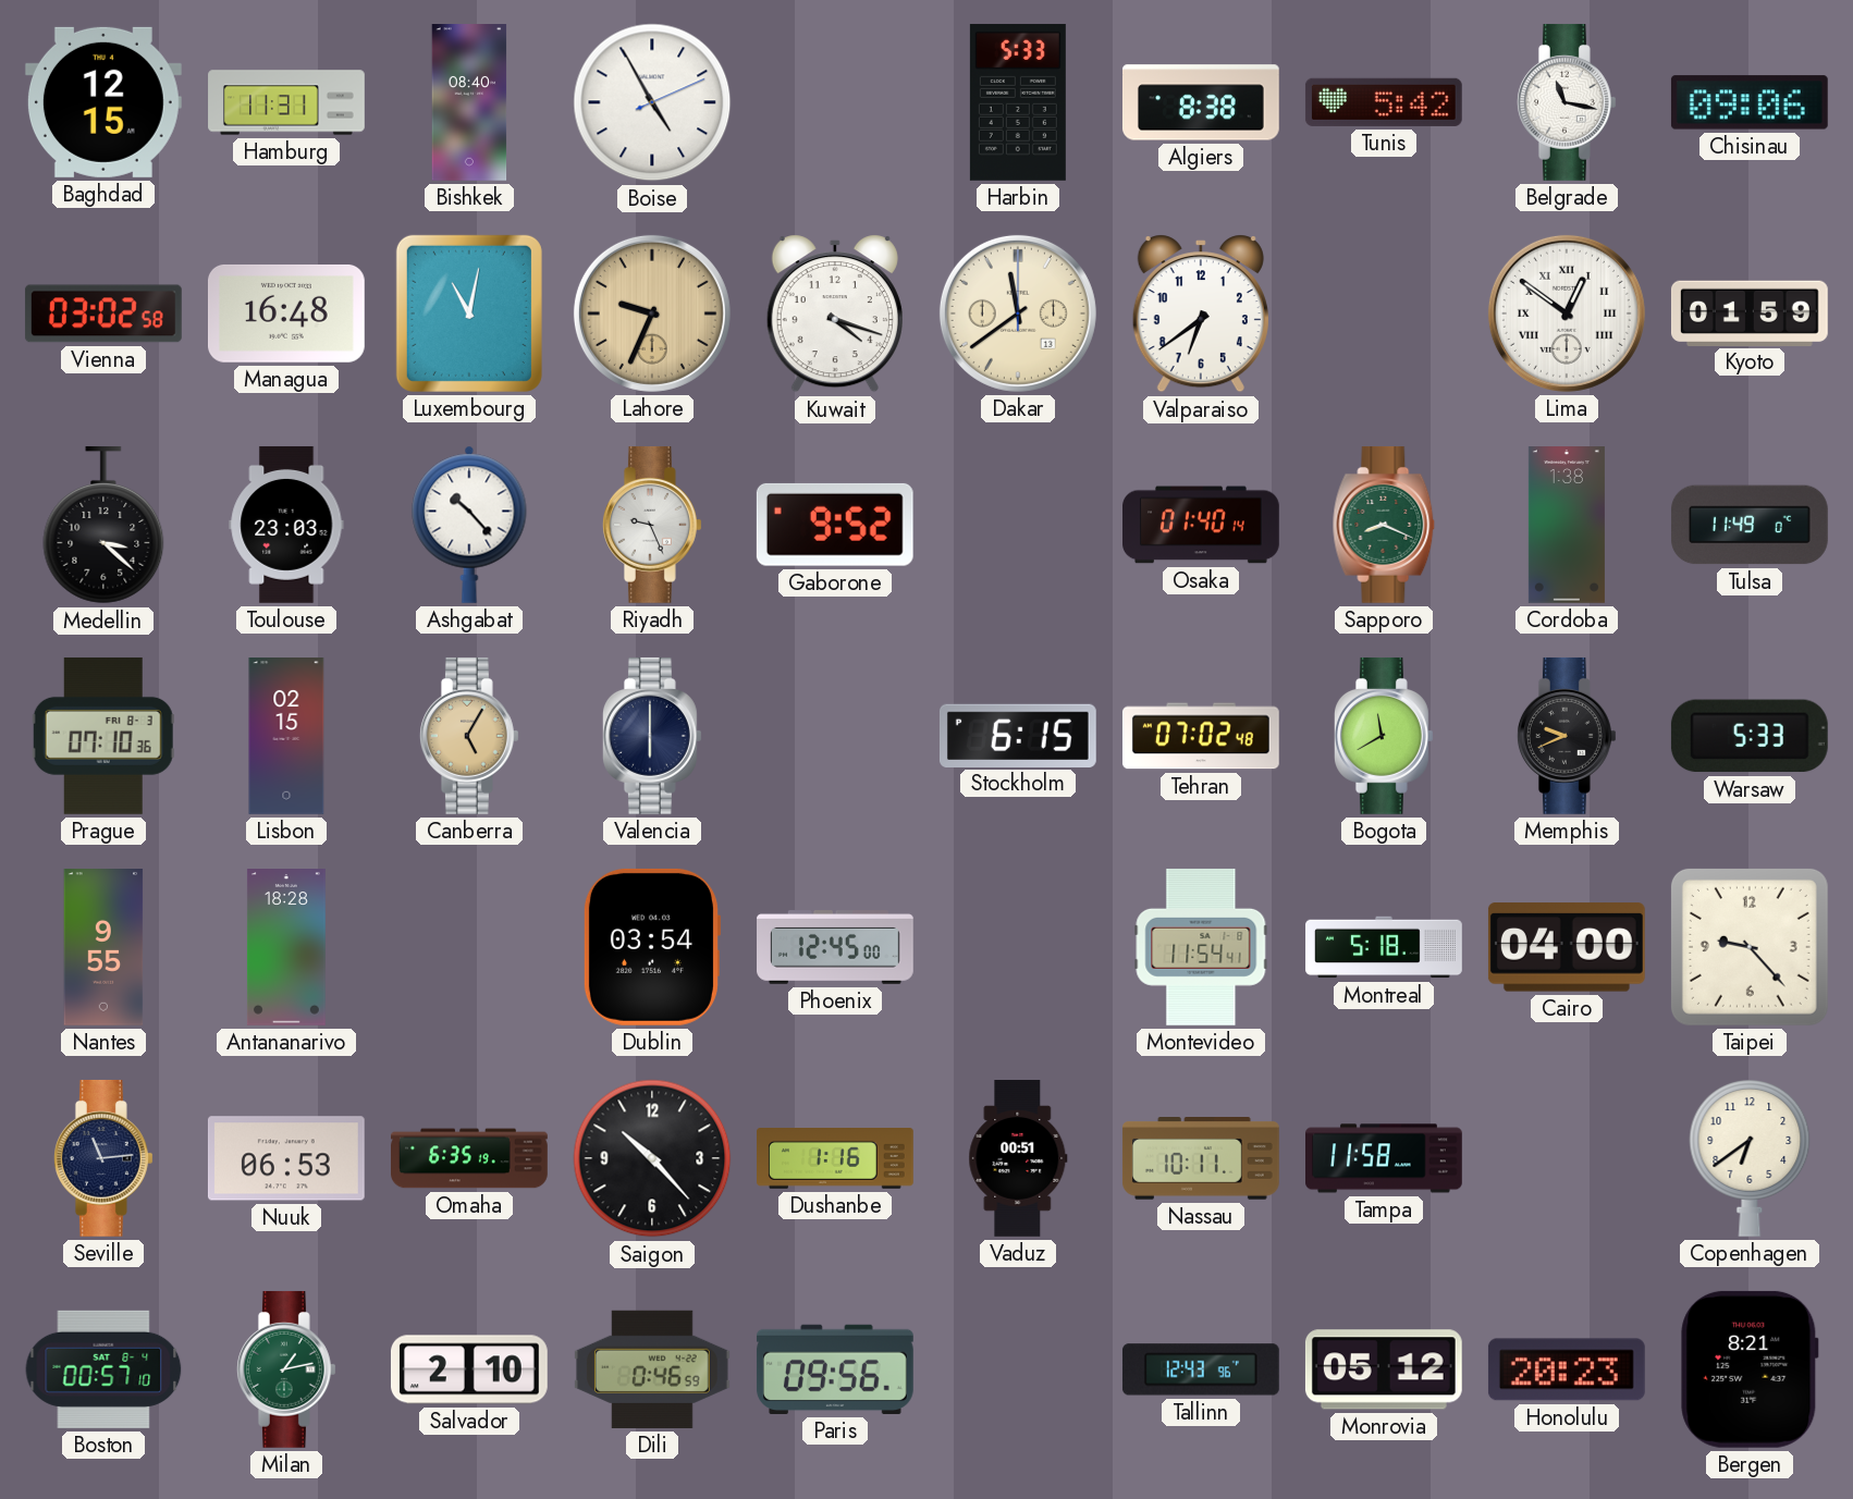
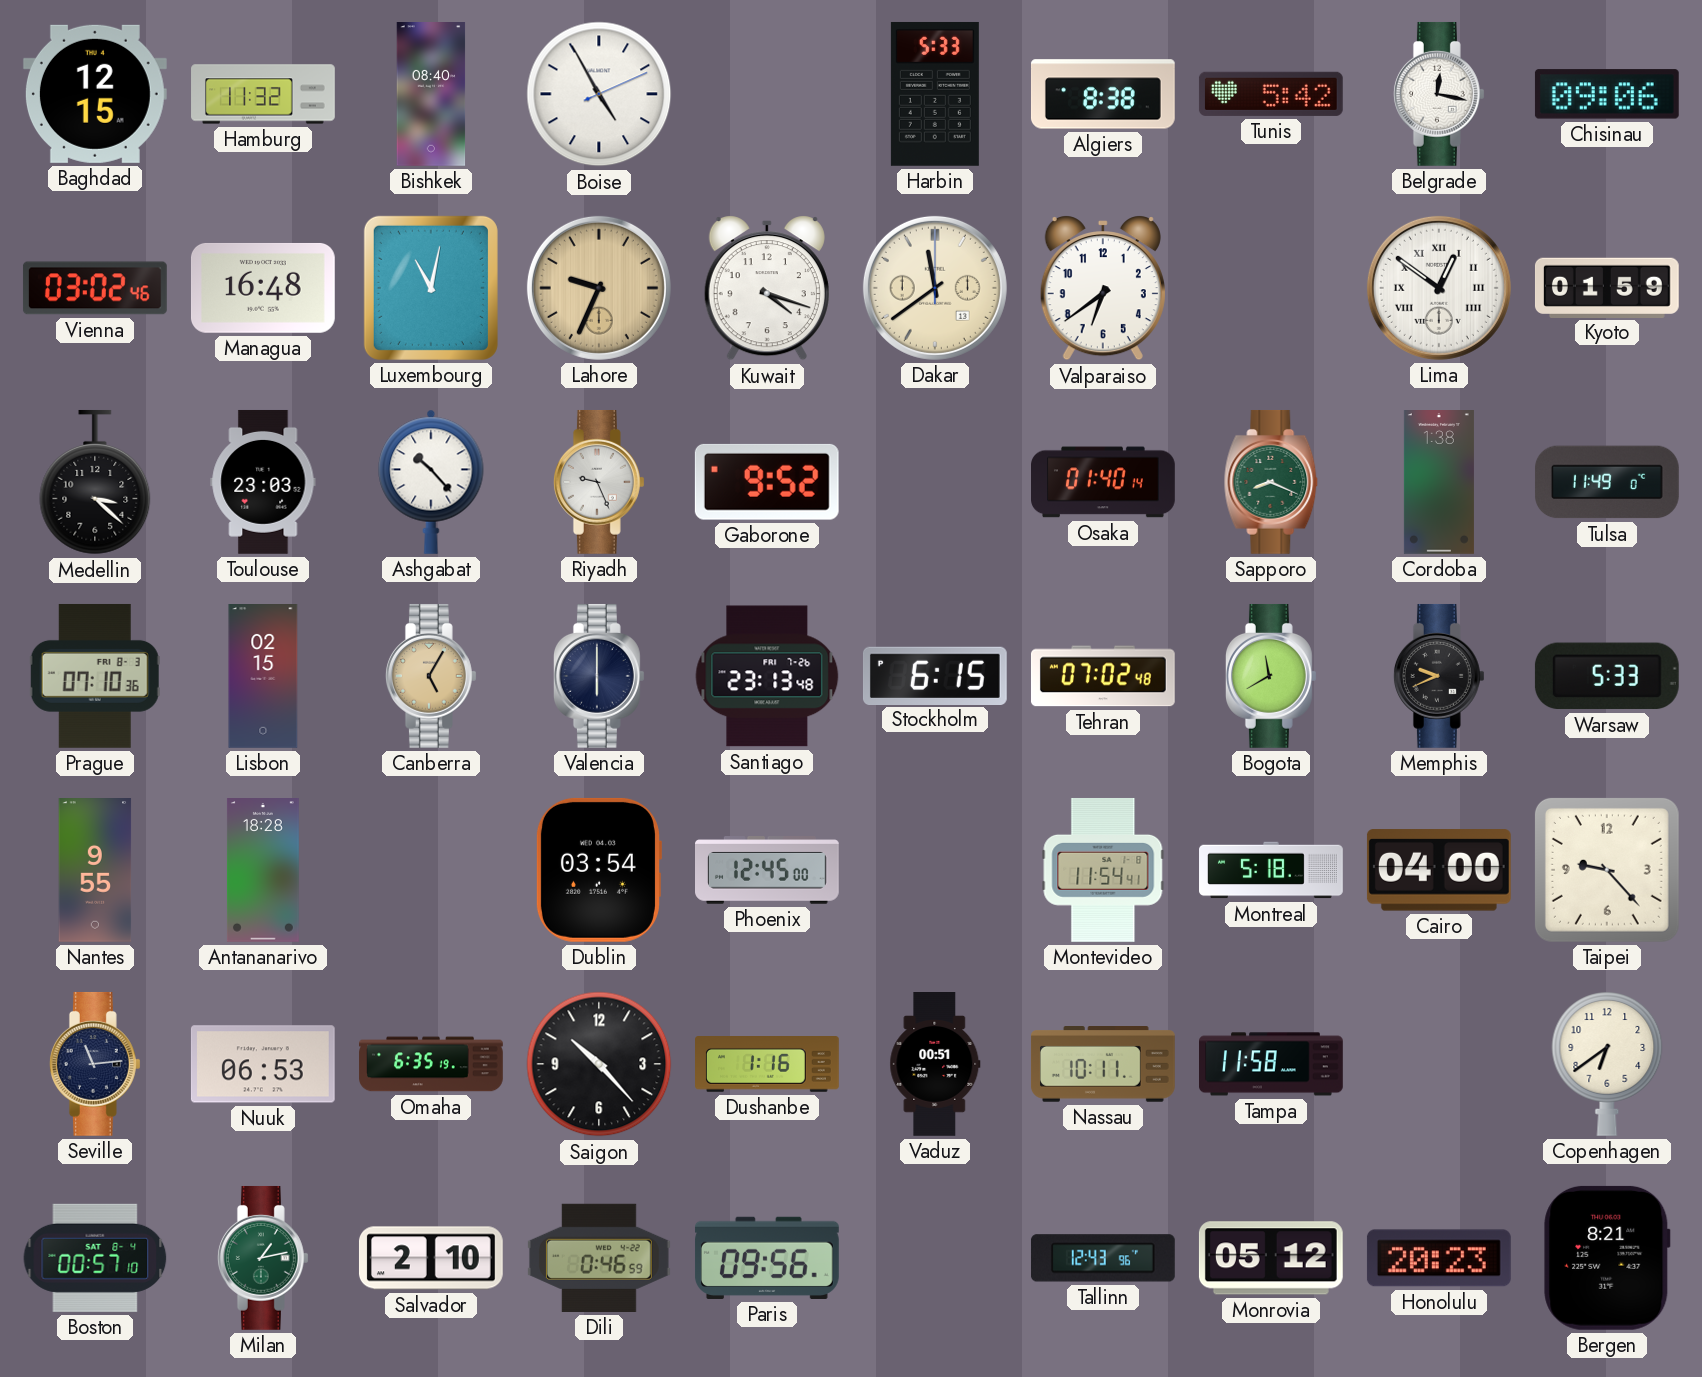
Hamburg: 11:31 -> 11:32 (263, 94)
Belgrade: 11:17 -> 12:17 (1439, 94)
Vienna: 03:02:58 -> 03:02:46 (95, 288)
Santiago: none -> 23:13 (767, 676)
